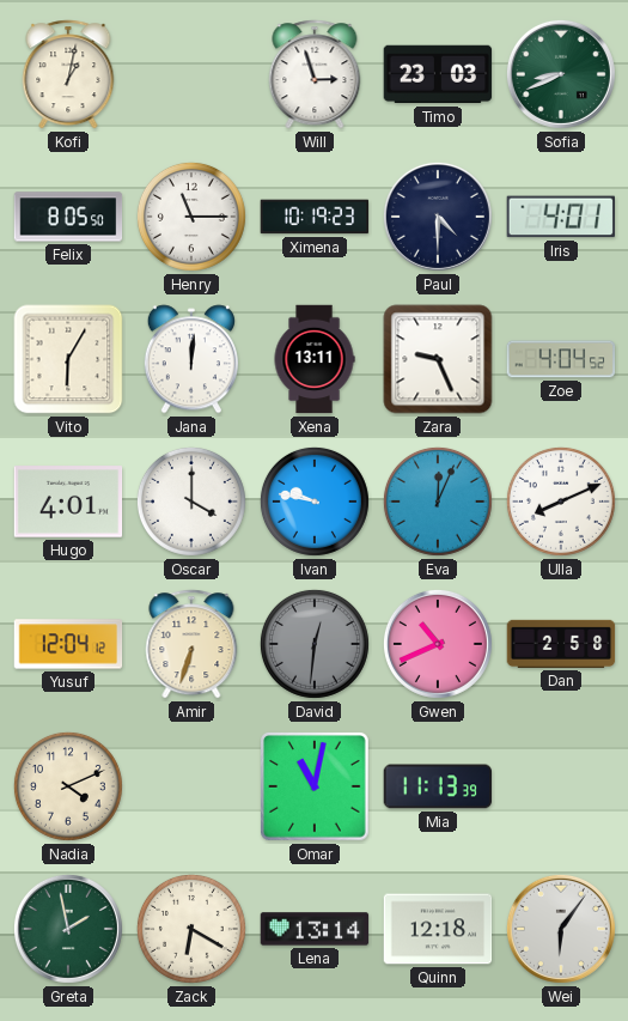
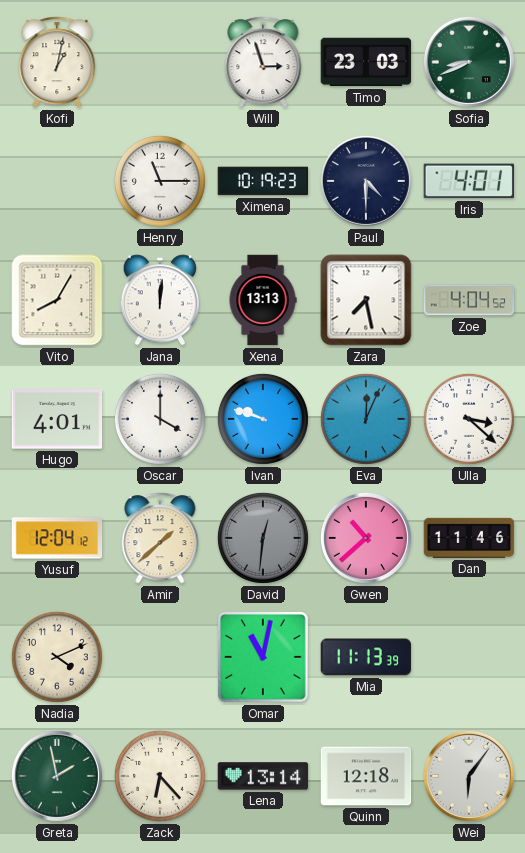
Felix: 8:05 -> none (68, 217)
Vito: 6:05 -> 8:05 (57, 300)
Xena: 13:11 -> 13:13 (263, 300)
Zara: 9:26 -> 7:28 (366, 300)
Ivan: 9:47 -> 9:48 (263, 419)
Ulla: 8:11 -> 3:22 (469, 419)
Amir: 6:33 -> 1:38 (160, 538)
Gwen: 10:41 -> 10:38 (366, 538)
Dan: 2:58 -> 11:46 (469, 538)
Zack: 6:20 -> 6:23 (160, 776)
